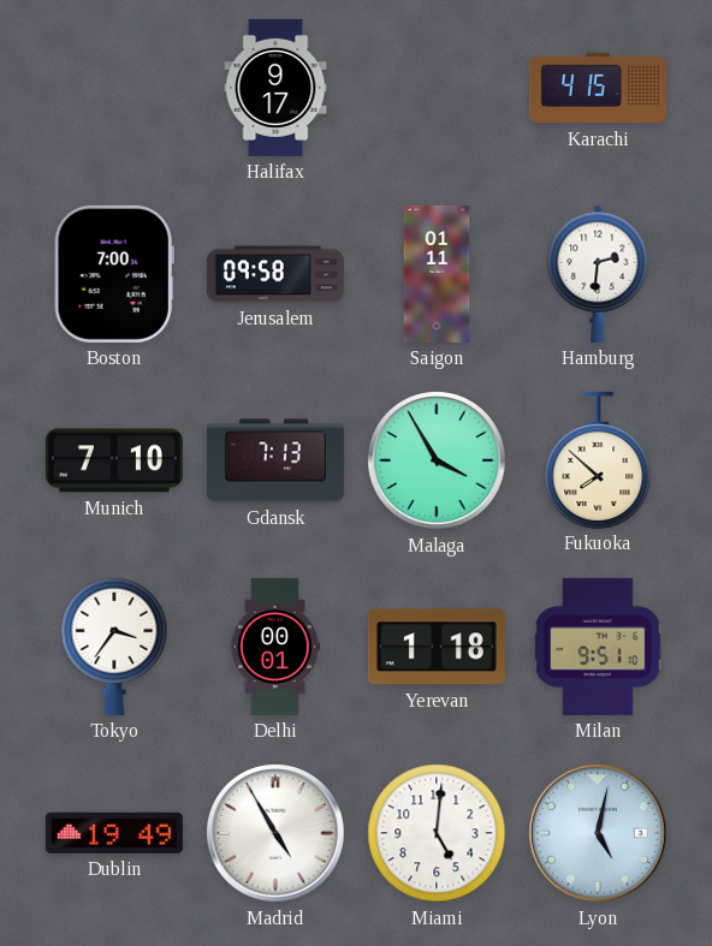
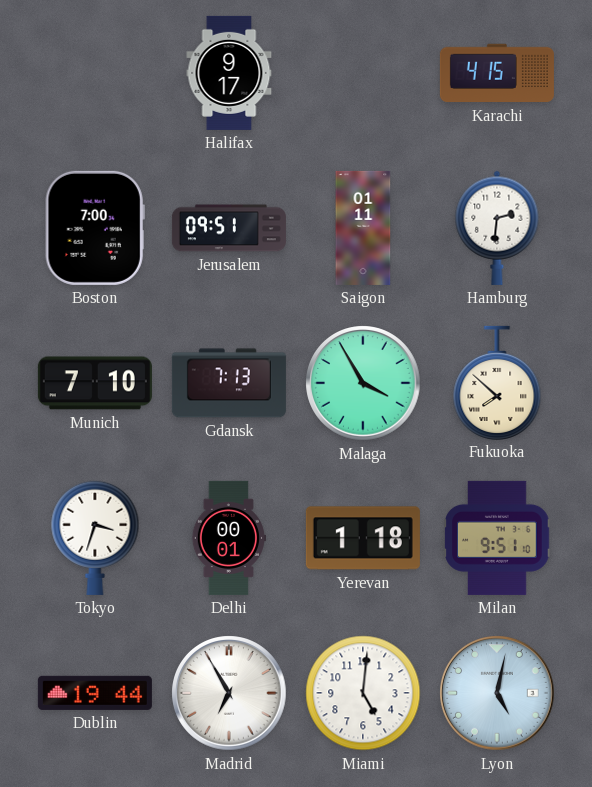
Jerusalem: 09:58 -> 09:51 (229, 228)
Tokyo: 3:36 -> 3:33 (95, 538)
Dublin: 19:49 -> 19:44 (95, 693)
Madrid: 4:55 -> 6:55 (229, 693)
